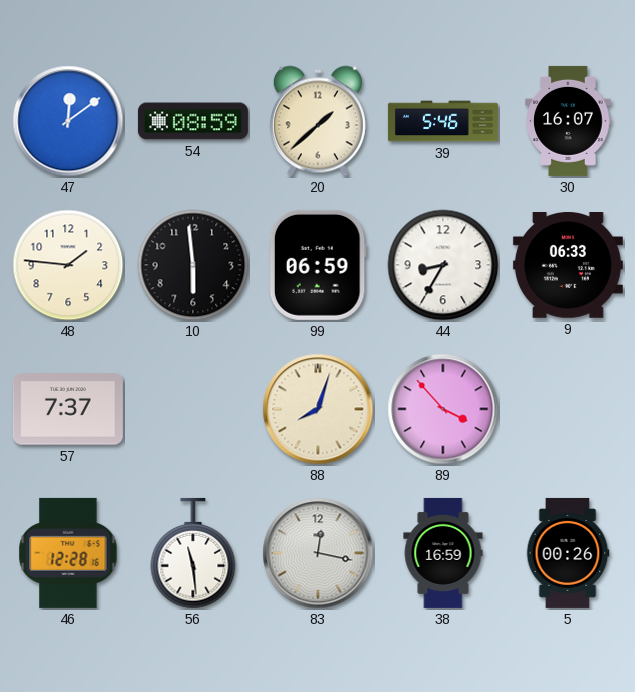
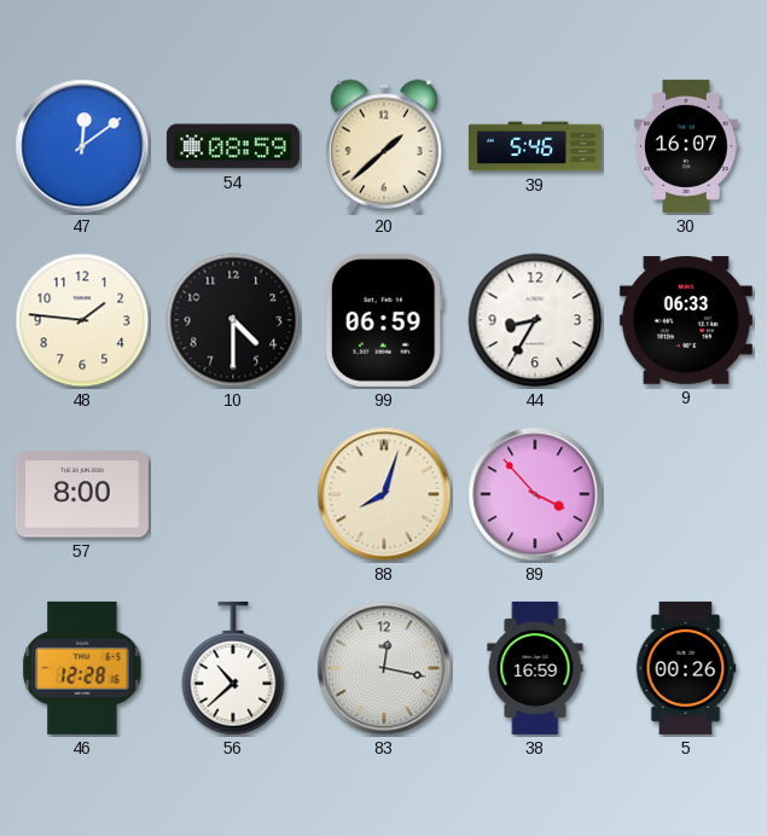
10: 5:59 -> 4:30 (233, 320)
57: 7:37 -> 8:00 (82, 494)
56: 11:29 -> 10:38 (233, 668)
